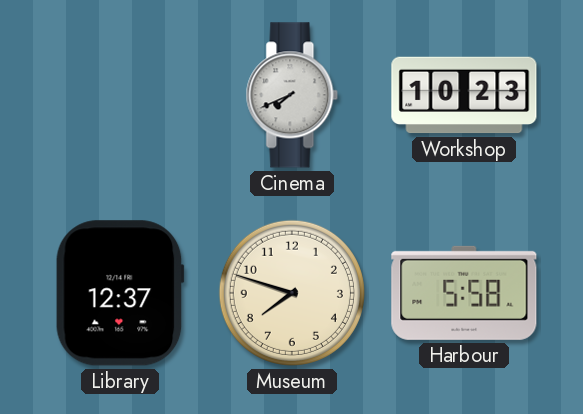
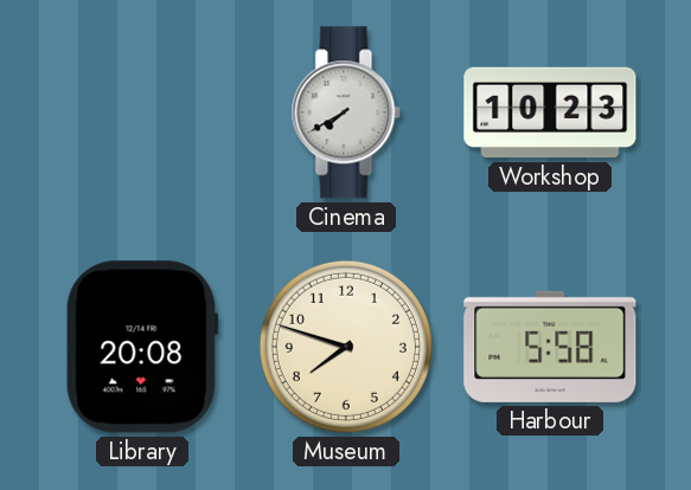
Cinema: 7:41 -> 7:40 (346, 112)
Library: 12:37 -> 20:08 (142, 347)
